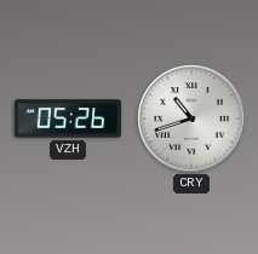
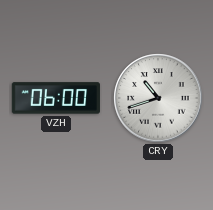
VZH: 05:26 -> 06:00 (56, 98)
